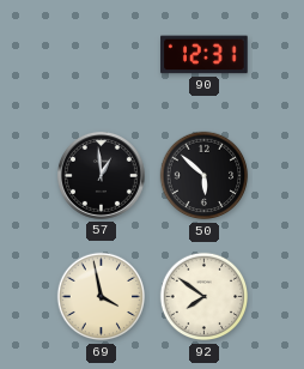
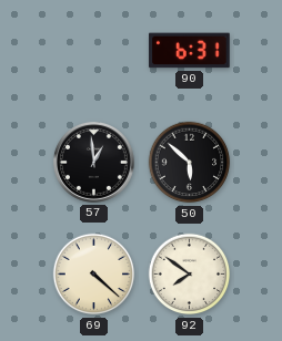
90: 12:31 -> 6:31 (190, 51)
69: 3:58 -> 4:22 (94, 275)
